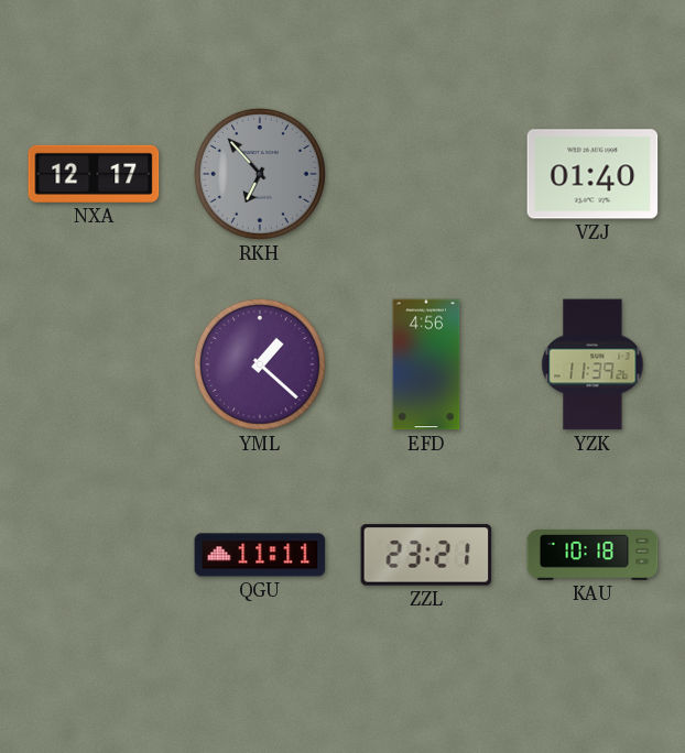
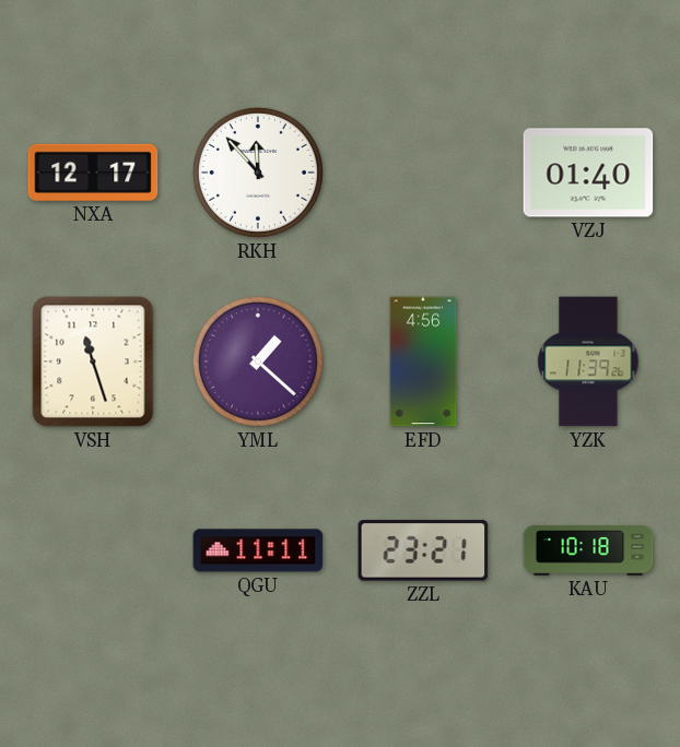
RKH: 6:53 -> 11:53 (258, 173)
RKH dial: grey -> white (258, 173)
VSH: none -> 11:27 (93, 361)
